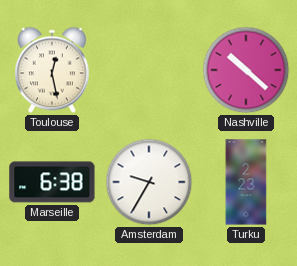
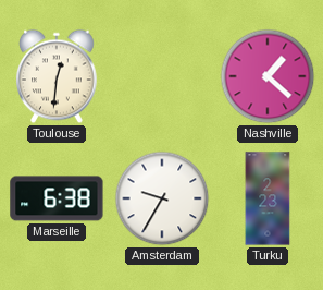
Toulouse: 12:28 -> 12:31 (58, 76)
Nashville: 10:22 -> 1:22 (268, 76)
